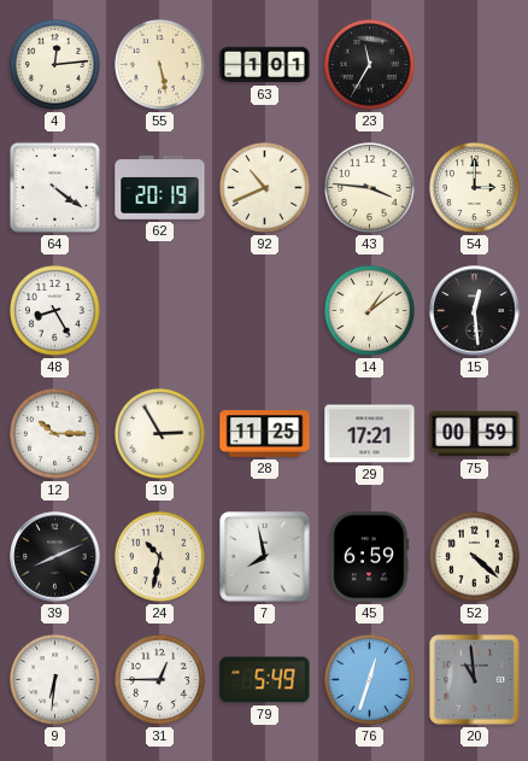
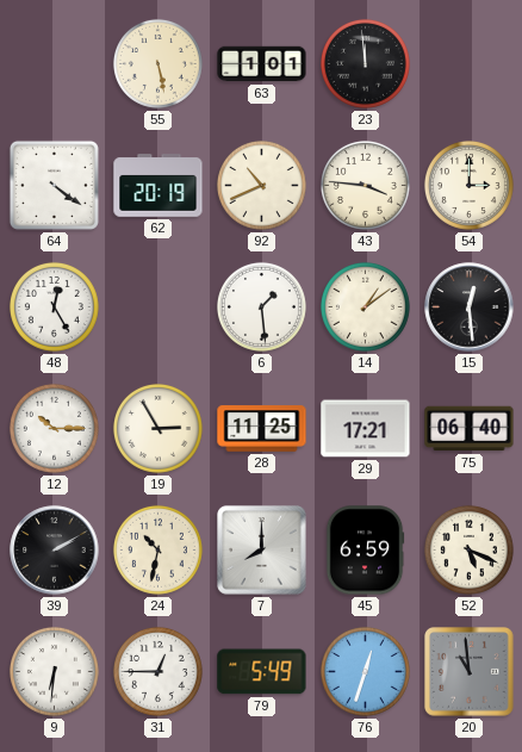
4: 12:14 -> none (54, 64)
23: 11:35 -> 11:59 (365, 63)
48: 8:25 -> 12:25 (54, 306)
6: none -> 1:29 (261, 306)
75: 00:59 -> 06:40 (470, 429)
39: 8:11 -> 2:10 (55, 551)
7: 7:58 -> 8:00 (262, 551)
52: 4:22 -> 5:19 (468, 549)
